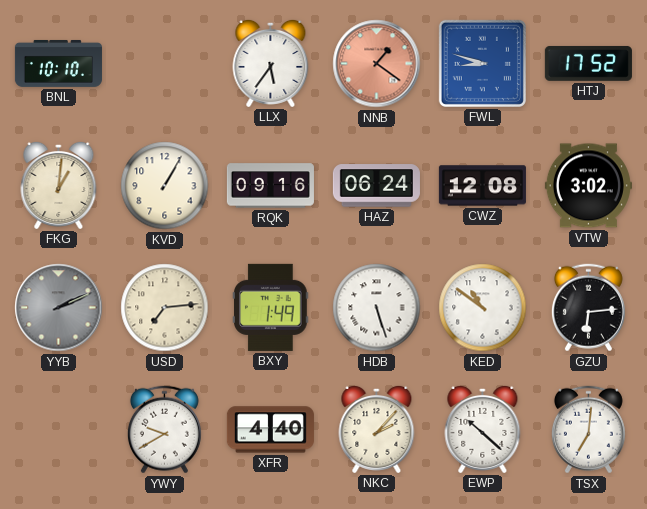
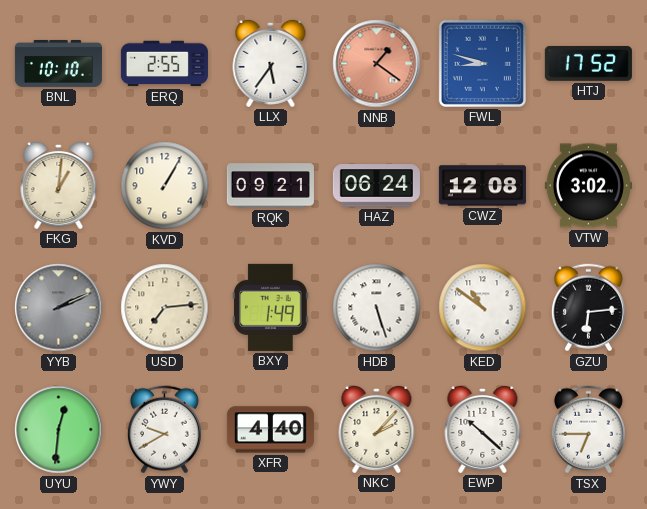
ERQ: none -> 2:55 (164, 64)
RQK: 09:16 -> 09:21 (270, 186)
UYU: none -> 12:31 (59, 430)
TSX: 7:01 -> 6:45 (588, 430)
